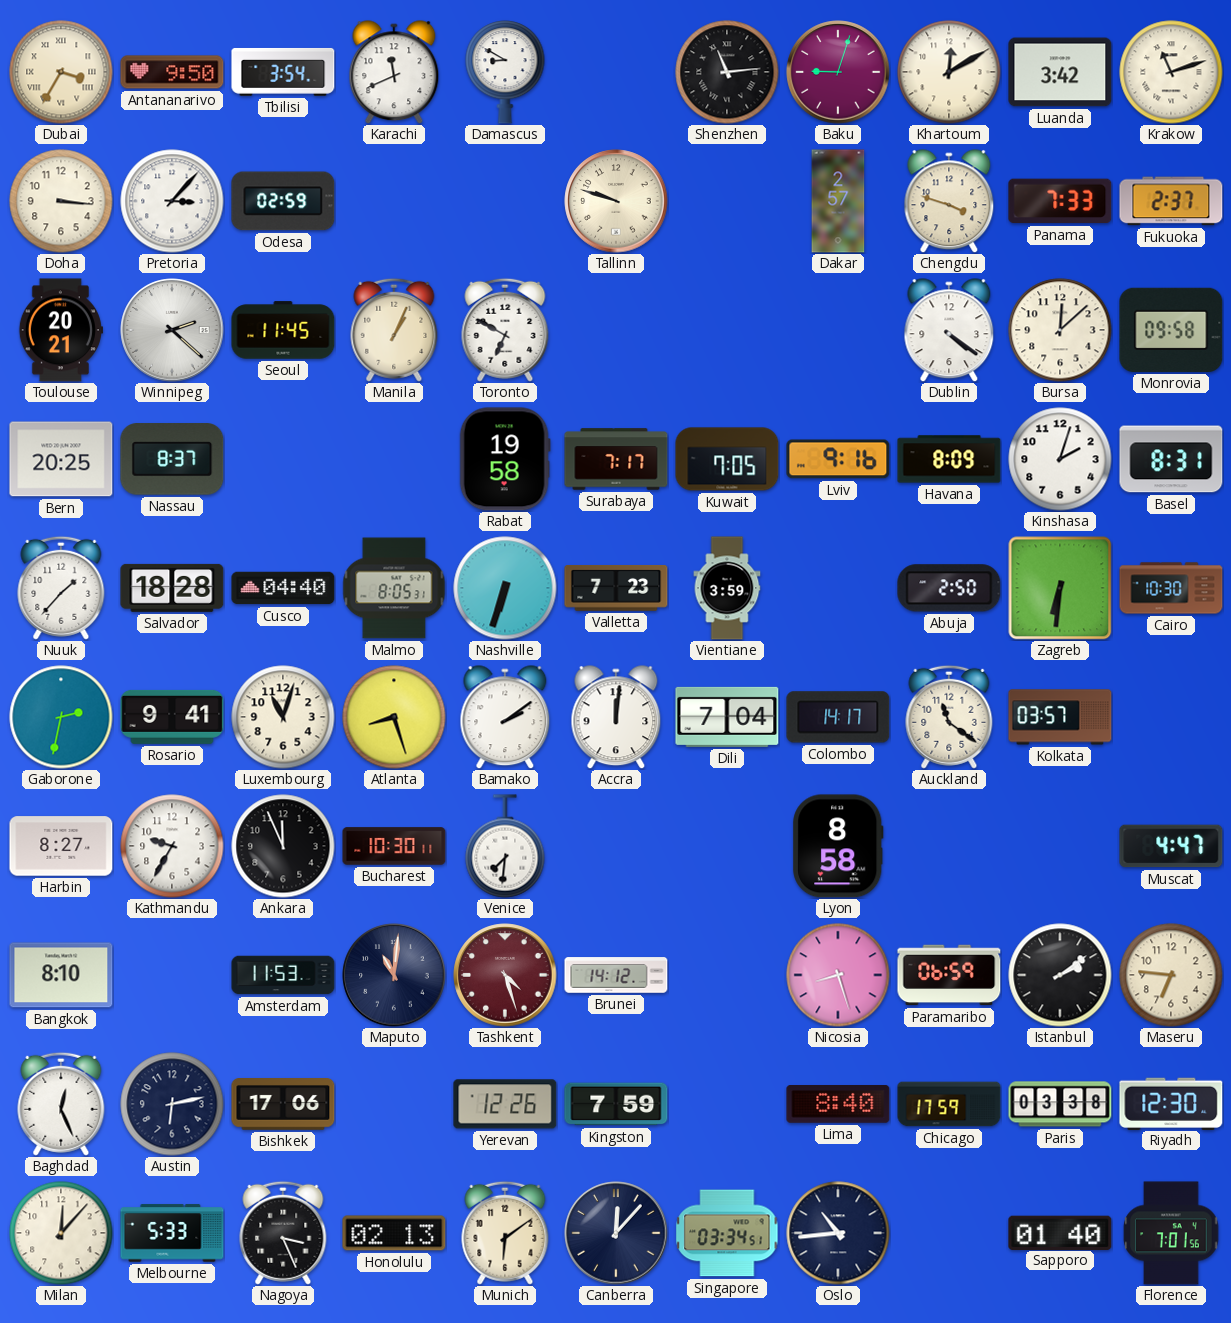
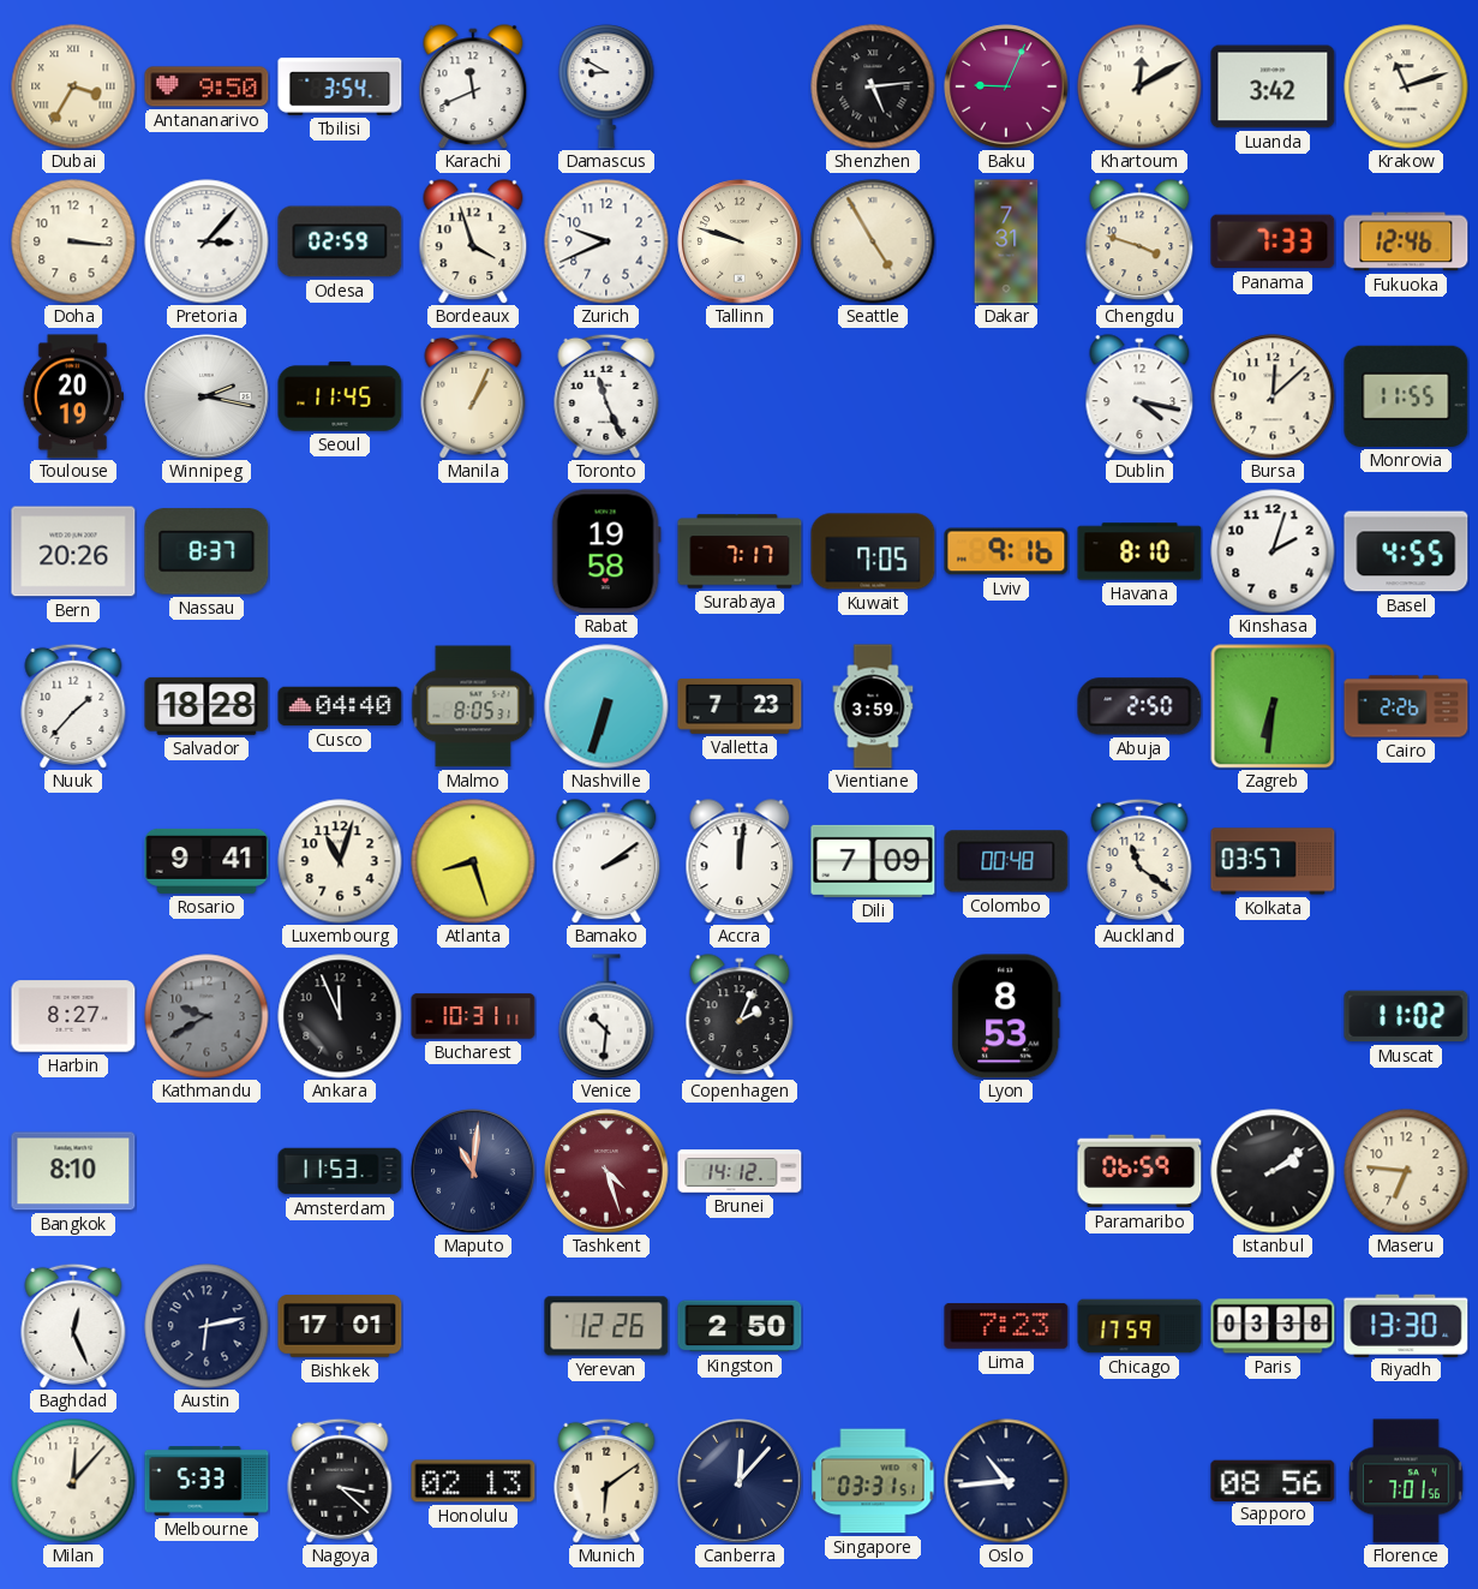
Shenzhen: 11:14 -> 5:14 (873, 86)
Baku: 9:03 -> 9:04 (1006, 86)
Bordeaux: none -> 3:57 (473, 241)
Zurich: none -> 9:41 (606, 241)
Seattle: none -> 4:55 (873, 241)
Dakar: 2:57 -> 7:31 (1006, 241)
Fukuoka: 2:37 -> 12:46 (1406, 241)
Toulouse: 20:21 -> 20:19 (73, 396)
Winnipeg: 2:22 -> 2:17 (207, 396)
Toronto: 6:50 -> 11:26 (606, 396)
Dublin: 4:21 -> 4:17 (1139, 396)
Monrovia: 09:58 -> 11:55 (1406, 396)
Bern: 20:25 -> 20:26 (73, 551)
Havana: 8:09 -> 8:10 (1139, 551)
Basel: 8:31 -> 4:55 (1406, 551)
Cairo: 10:30 -> 2:26 (1406, 706)
Gaborone: 2:32 -> none (61, 717)
Dili: 7:04 -> 7:09 (873, 861)
Colombo: 14:17 -> 00:48 (1006, 861)
Kathmandu: 9:35 -> 9:40 (207, 1016)
Kathmandu dial: white -> grey (207, 1016)
Bucharest: 10:30 -> 10:31 (473, 1016)
Venice: 7:31 -> 10:31 (606, 1016)
Copenhagen: none -> 2:04 (740, 1016)
Lyon: 8:58 -> 8:53 (1006, 1016)
Muscat: 4:47 -> 11:02 (1406, 1016)
Nicosia: 8:27 -> none (838, 975)
Bishkek: 17:06 -> 17:01 (340, 1326)
Kingston: 7:59 -> 2:50 (740, 1326)
Lima: 8:40 -> 7:23 (1006, 1327)
Riyadh: 12:30 -> 13:30 (1406, 1325)
Nagoya: 3:26 -> 3:22 (340, 1481)
Singapore: 03:34 -> 03:31 (873, 1481)
Sapporo: 01:40 -> 08:56 (1273, 1480)
